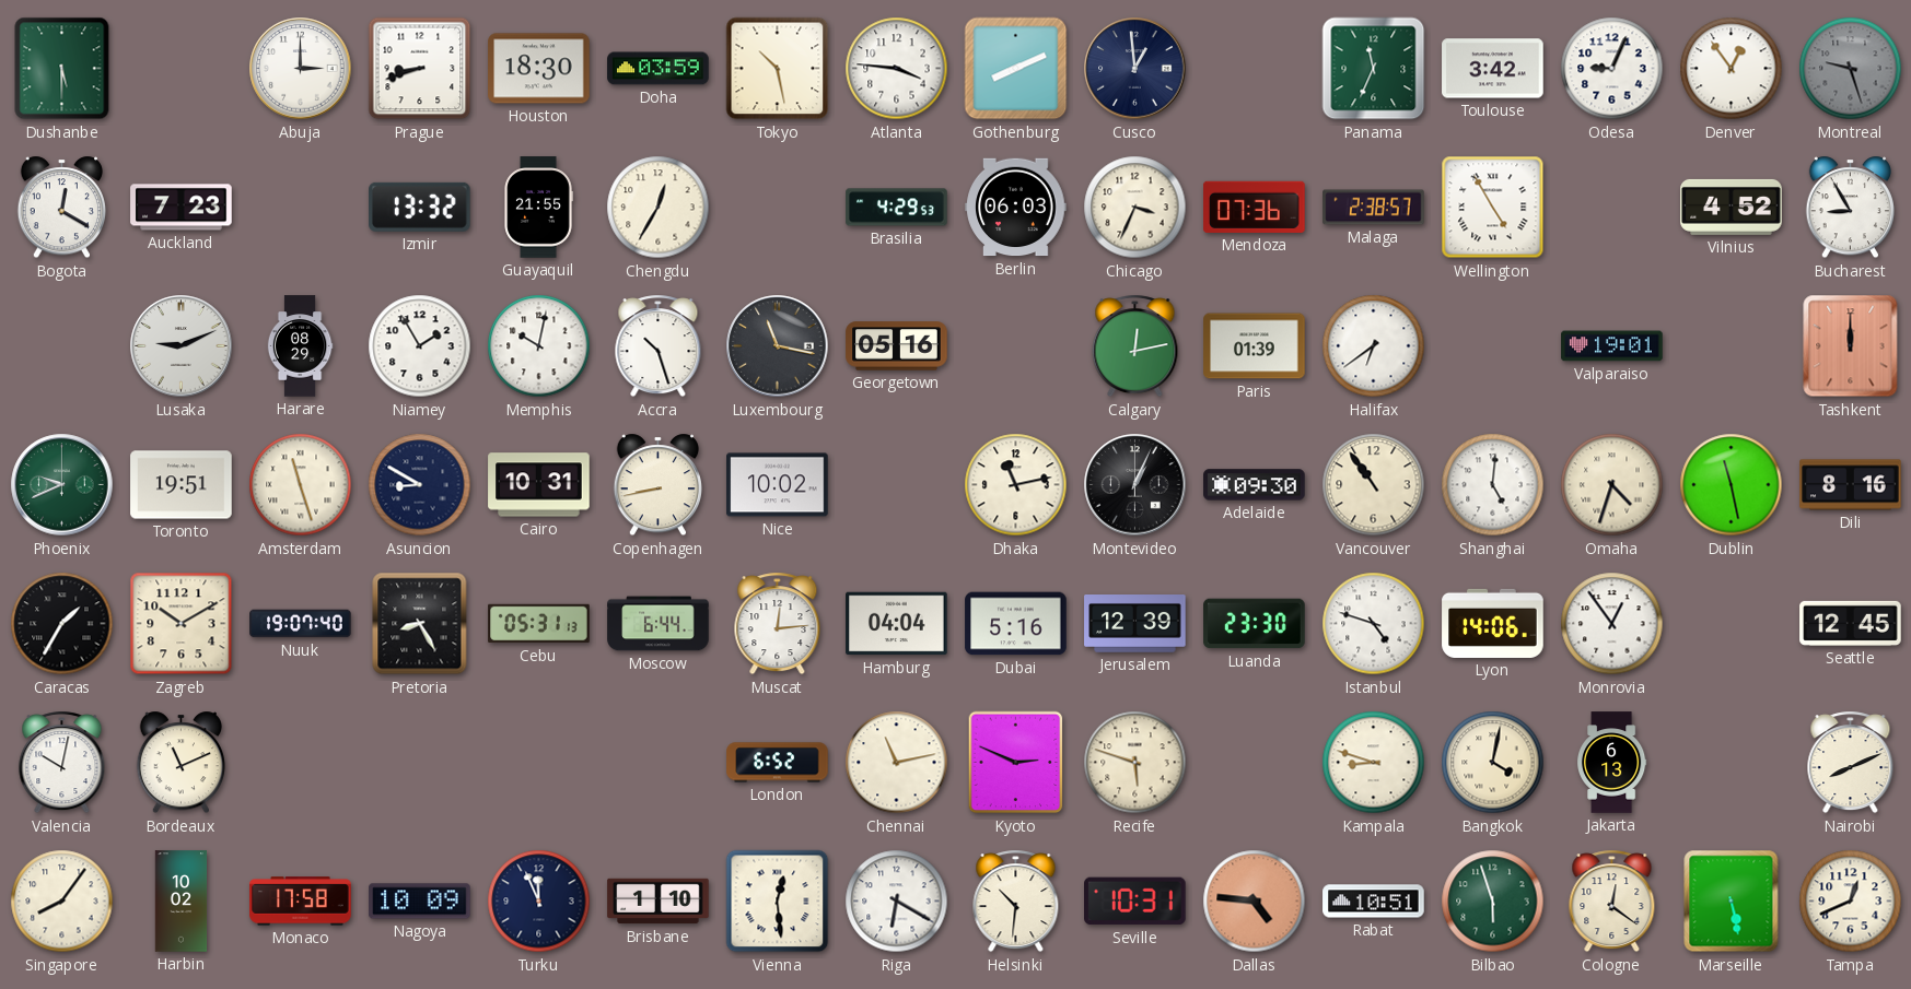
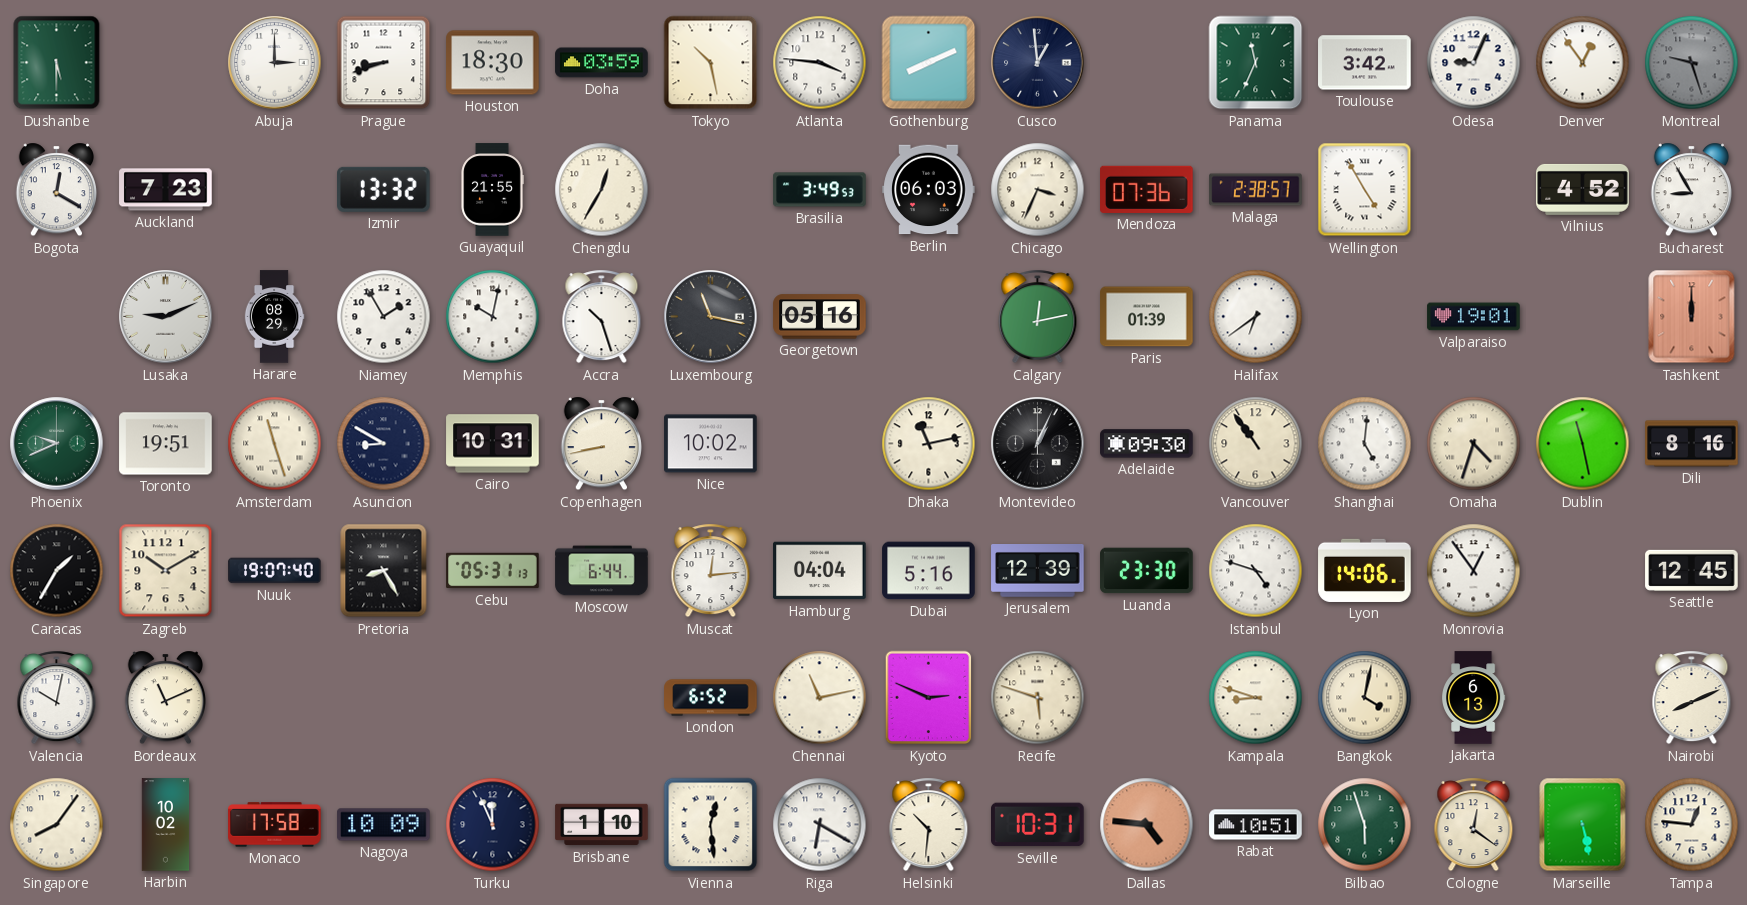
Brasilia: 4:29 -> 3:49 (820, 190)
Tampa: 12:41 -> 12:46 (1692, 825)
